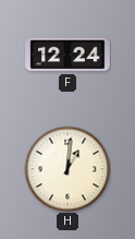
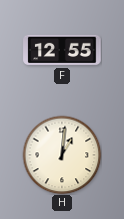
F: 12:24 -> 12:55 (62, 50)
